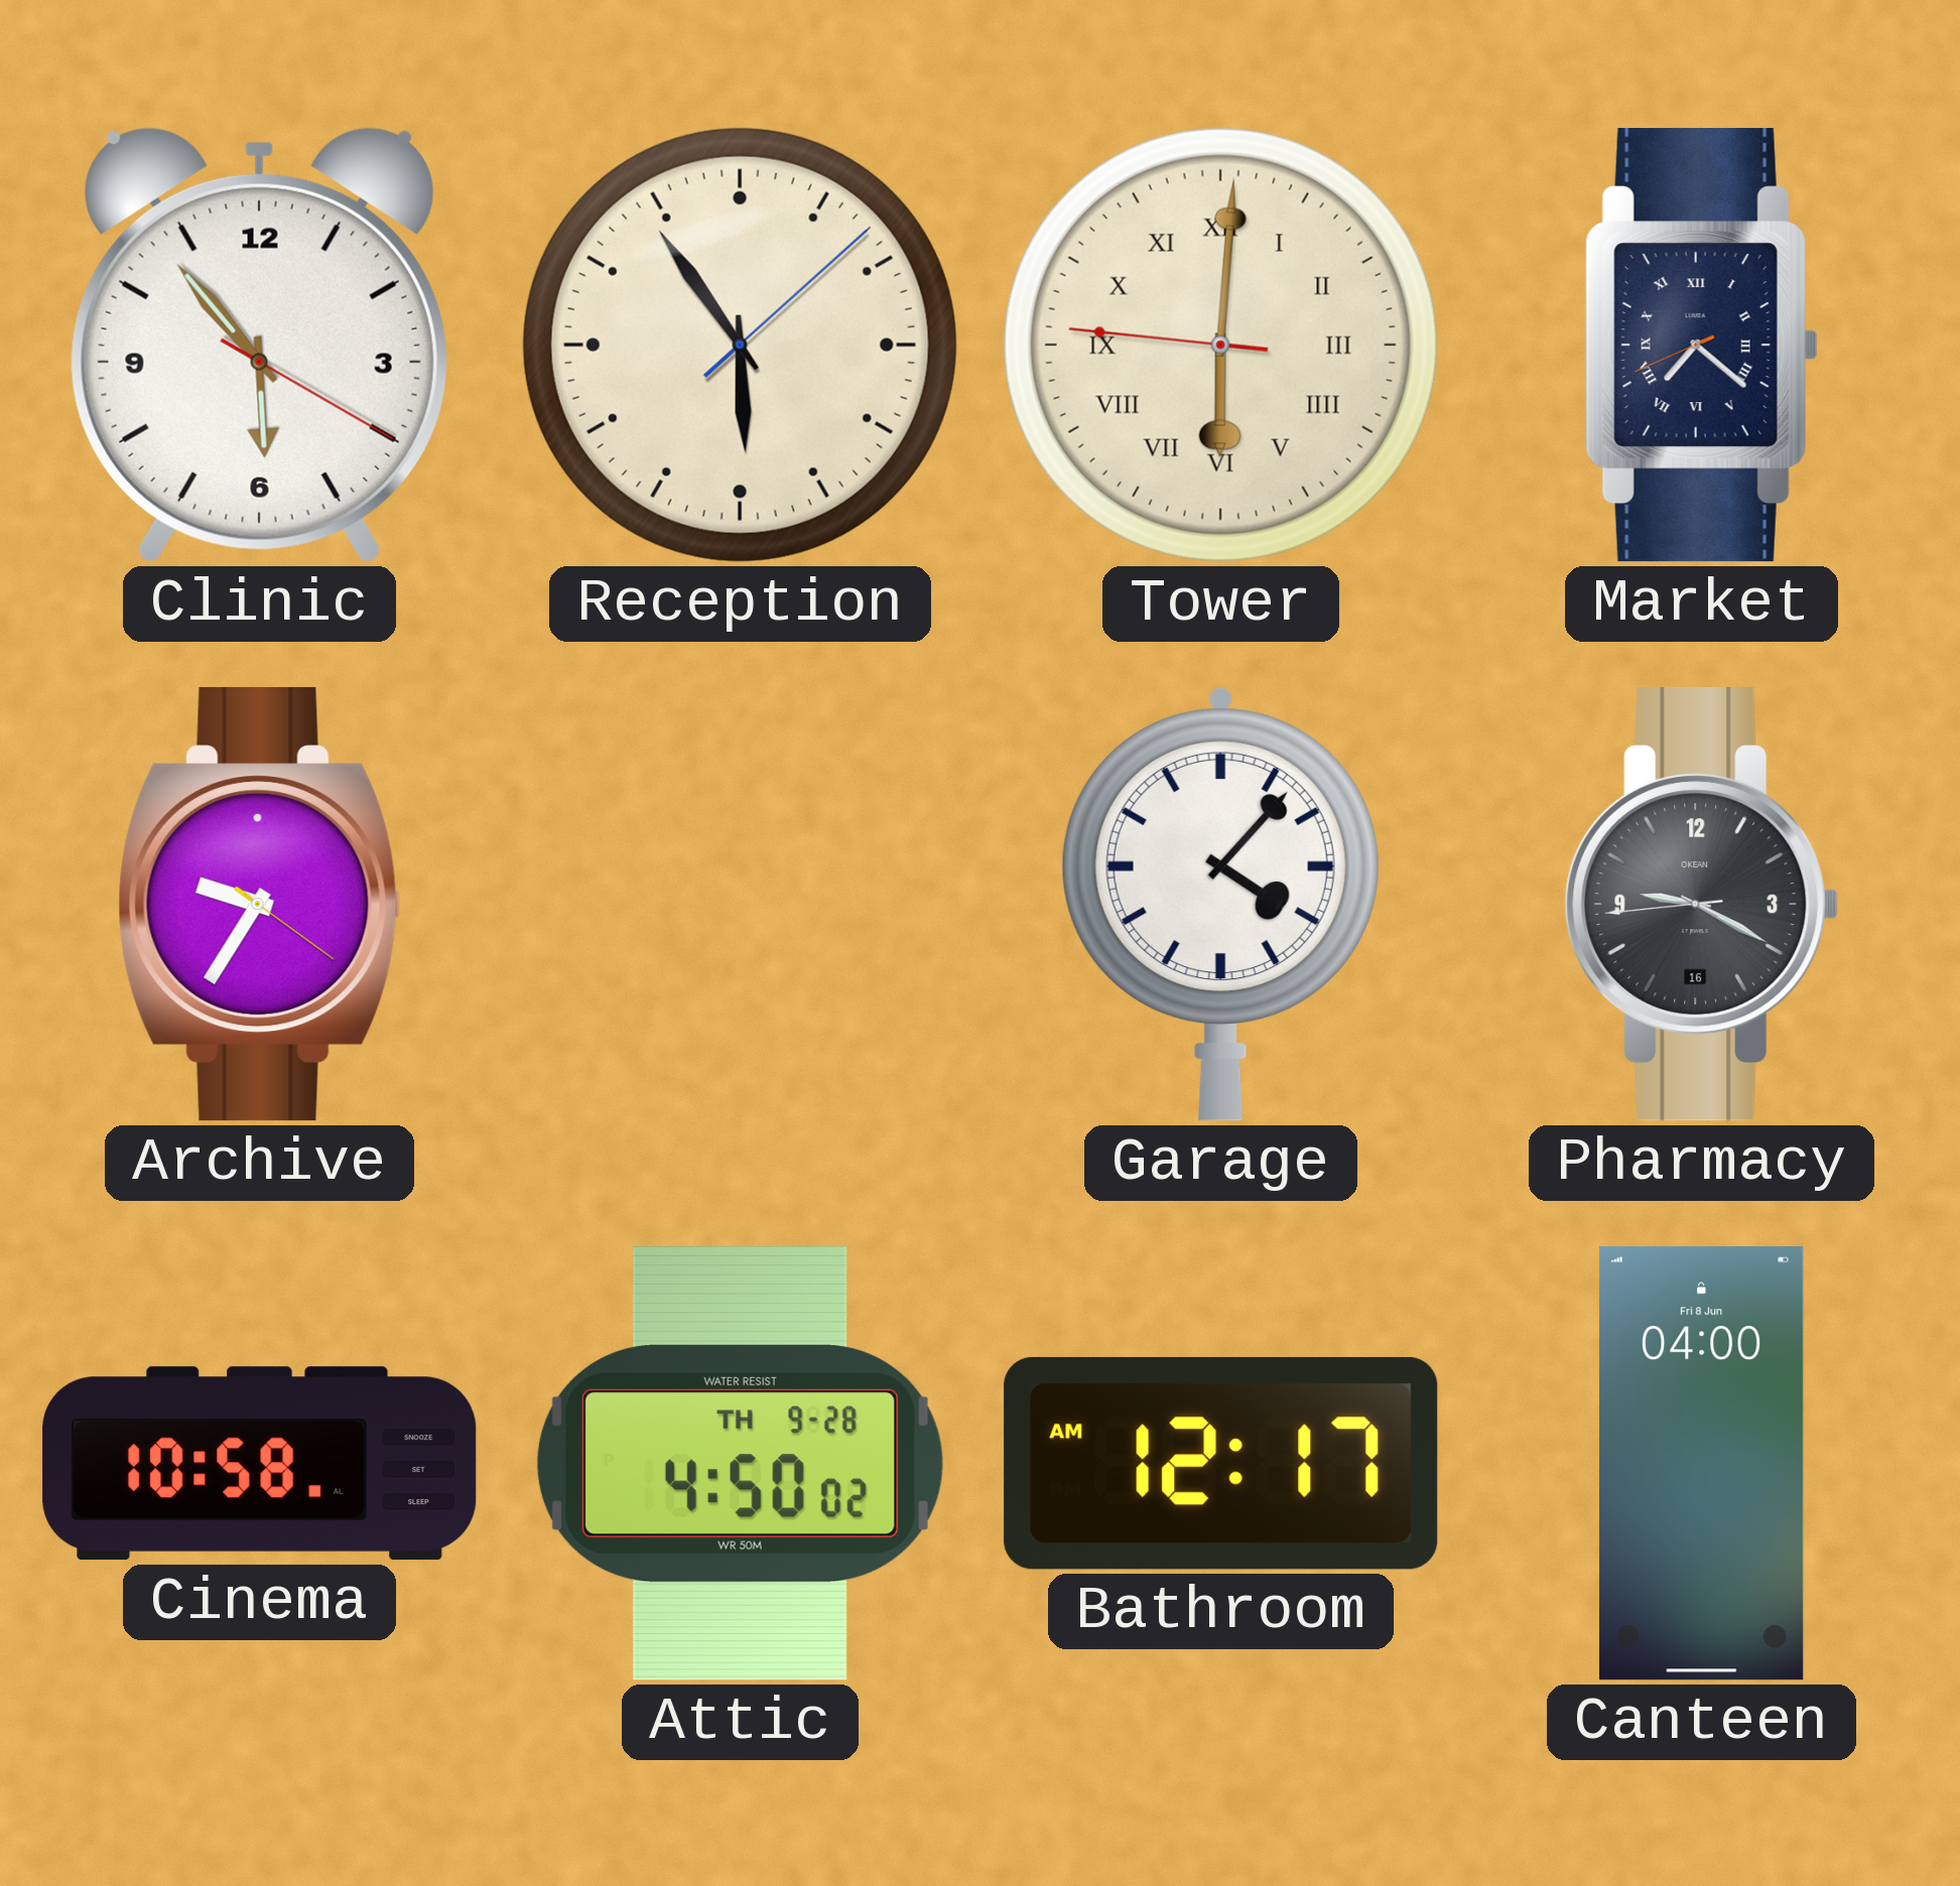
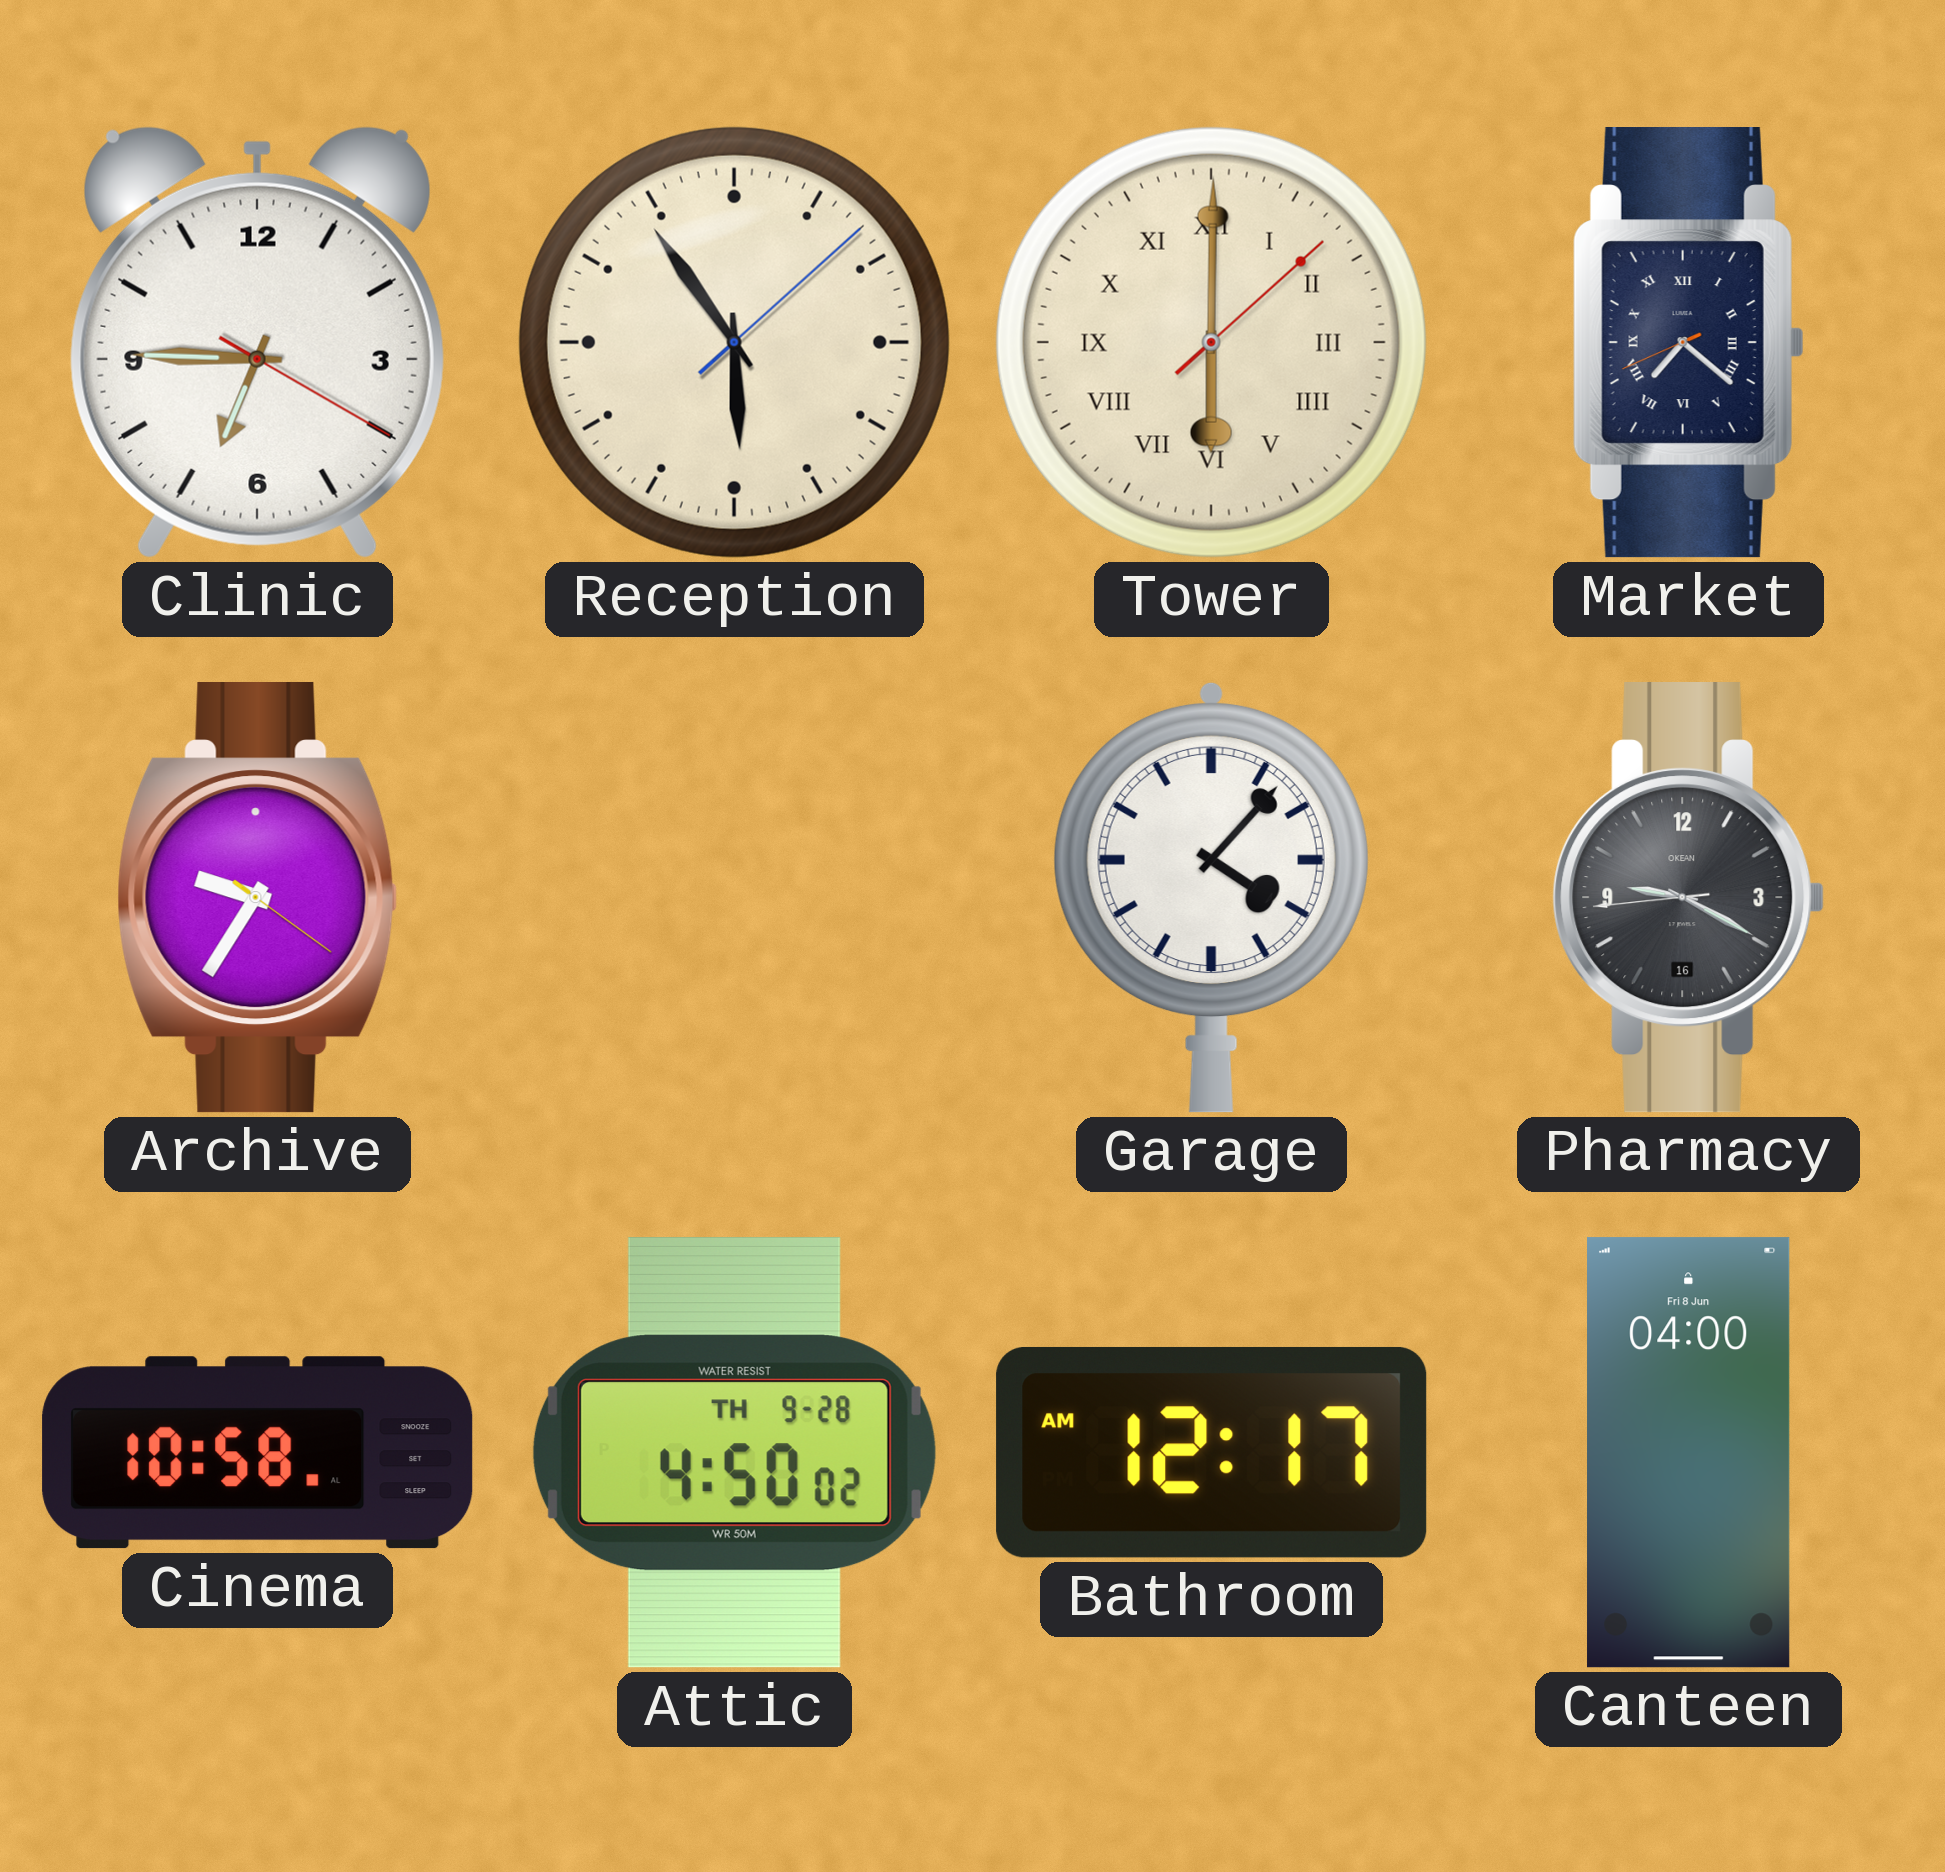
Clinic: 5:53 -> 6:45 (257, 342)
Tower: 6:00:46 -> 6:00:08 (1211, 342)
